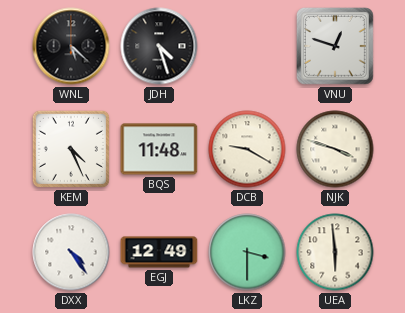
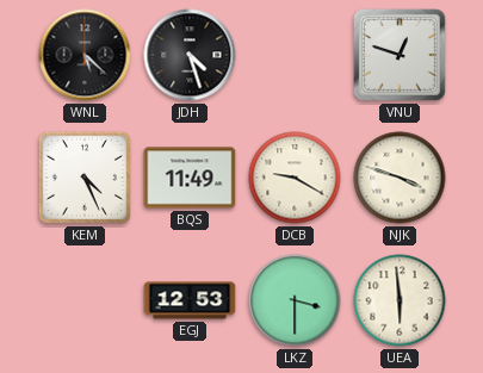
BQS: 11:48 -> 11:49 (190, 178)
DXX: 4:24 -> none (71, 252)
EGJ: 12:49 -> 12:53 (190, 300)
